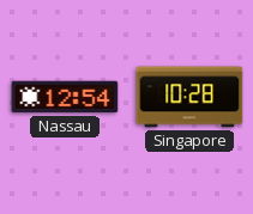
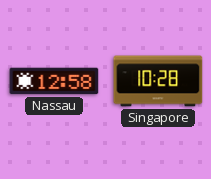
Nassau: 12:54 -> 12:58 (54, 81)
